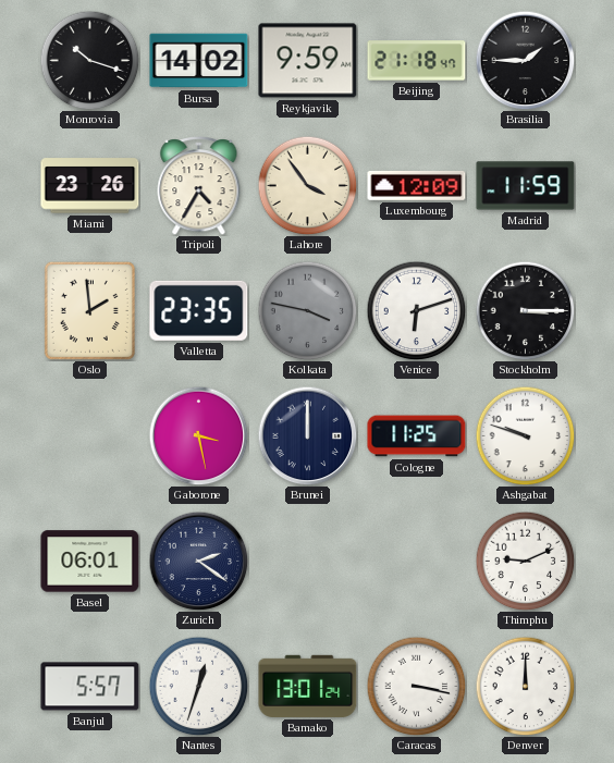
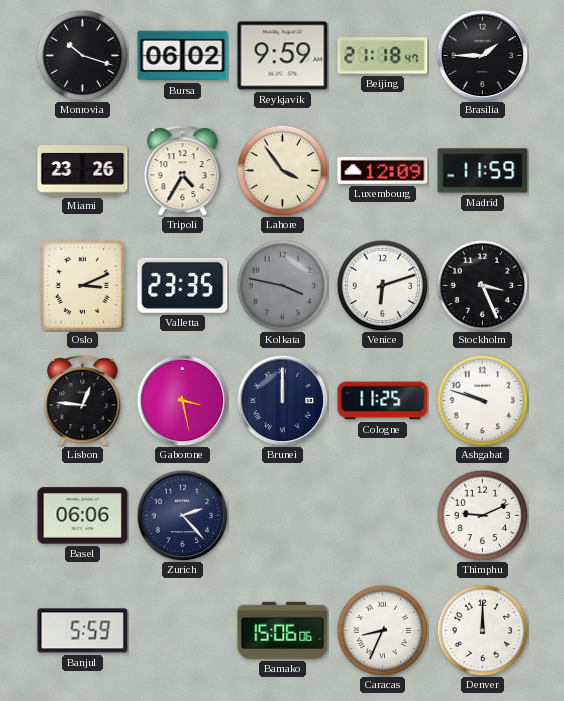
Bursa: 14:02 -> 06:02 (183, 56)
Oslo: 1:59 -> 3:11 (82, 285)
Stockholm: 3:15 -> 3:26 (482, 285)
Lisbon: none -> 12:46 (83, 401)
Basel: 06:01 -> 06:06 (83, 516)
Zurich: 2:21 -> 2:23 (182, 515)
Banjul: 5:57 -> 5:59 (83, 631)
Nantes: 12:33 -> none (198, 686)
Bamako: 13:01 -> 15:06 (283, 630)
Caracas: 3:17 -> 8:34 (382, 630)
